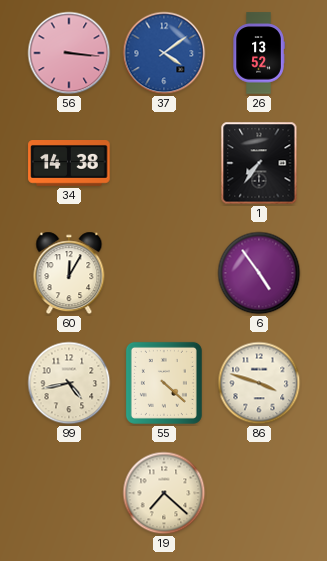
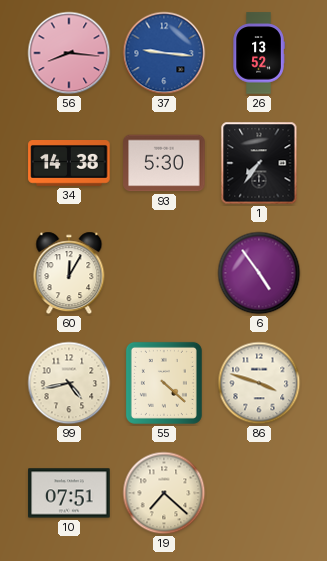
56: 3:16 -> 8:16 (69, 53)
37: 4:09 -> 9:16 (164, 53)
93: none -> 5:30 (164, 163)
10: none -> 07:51 (69, 493)
